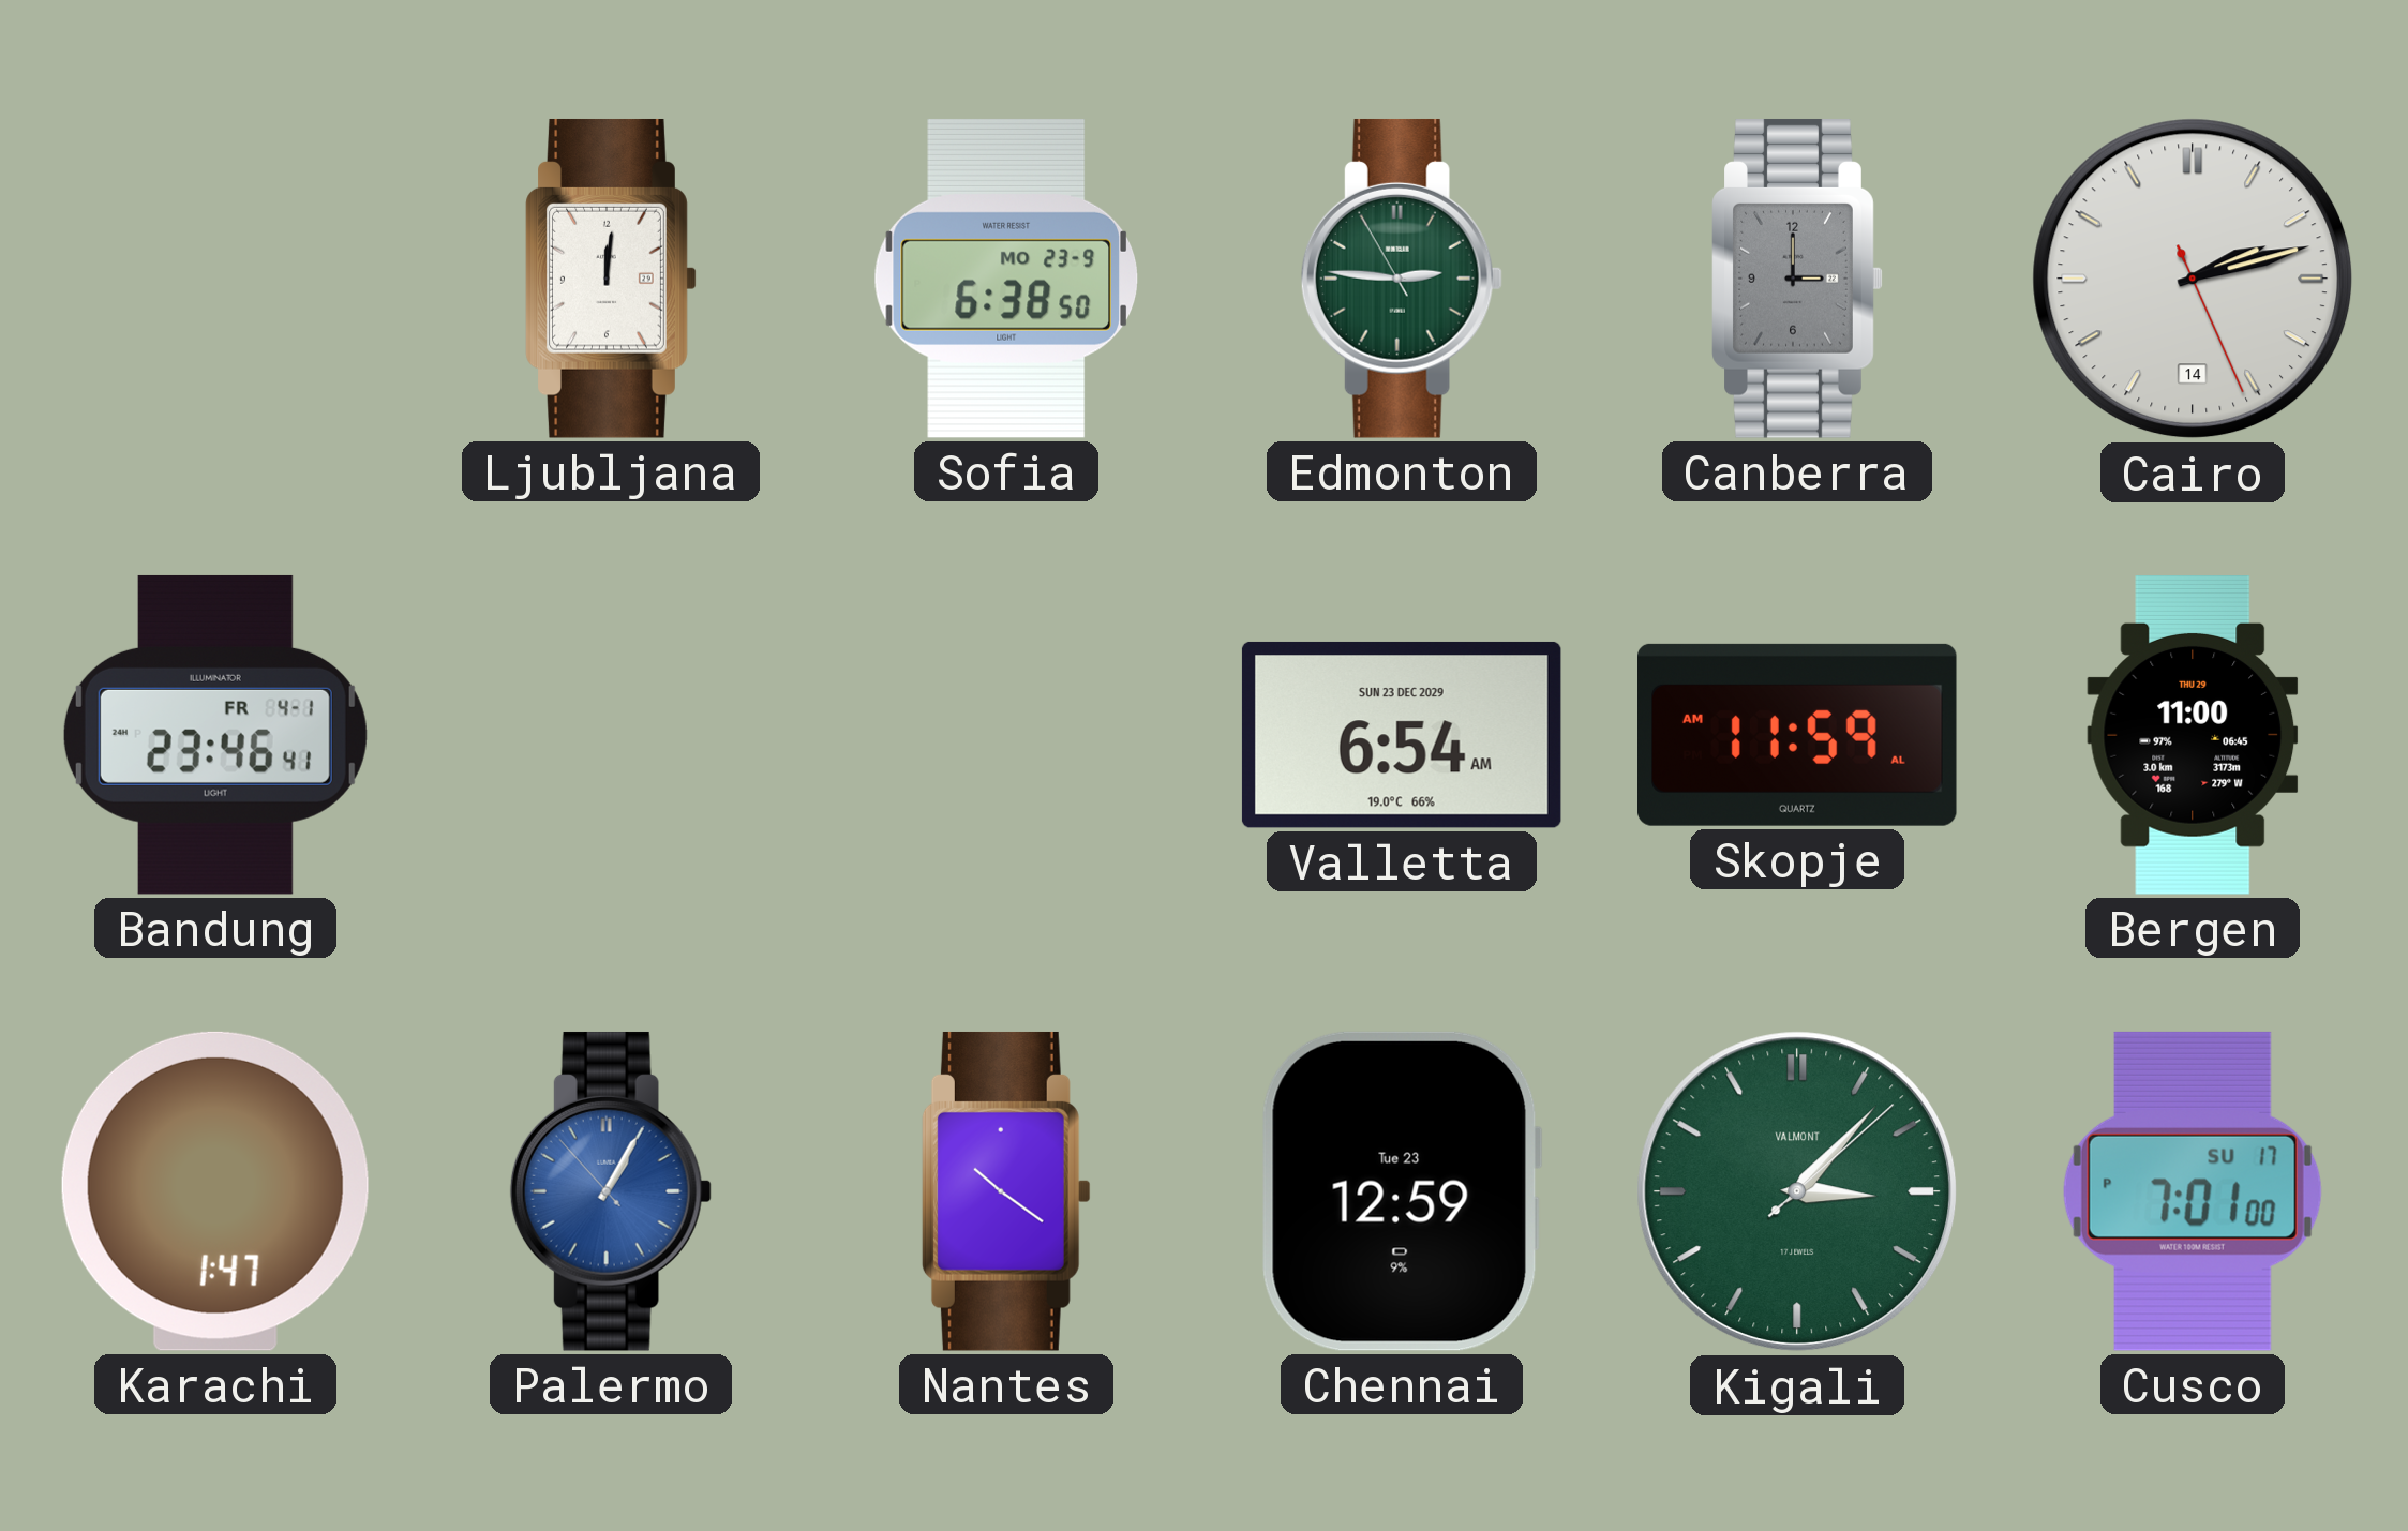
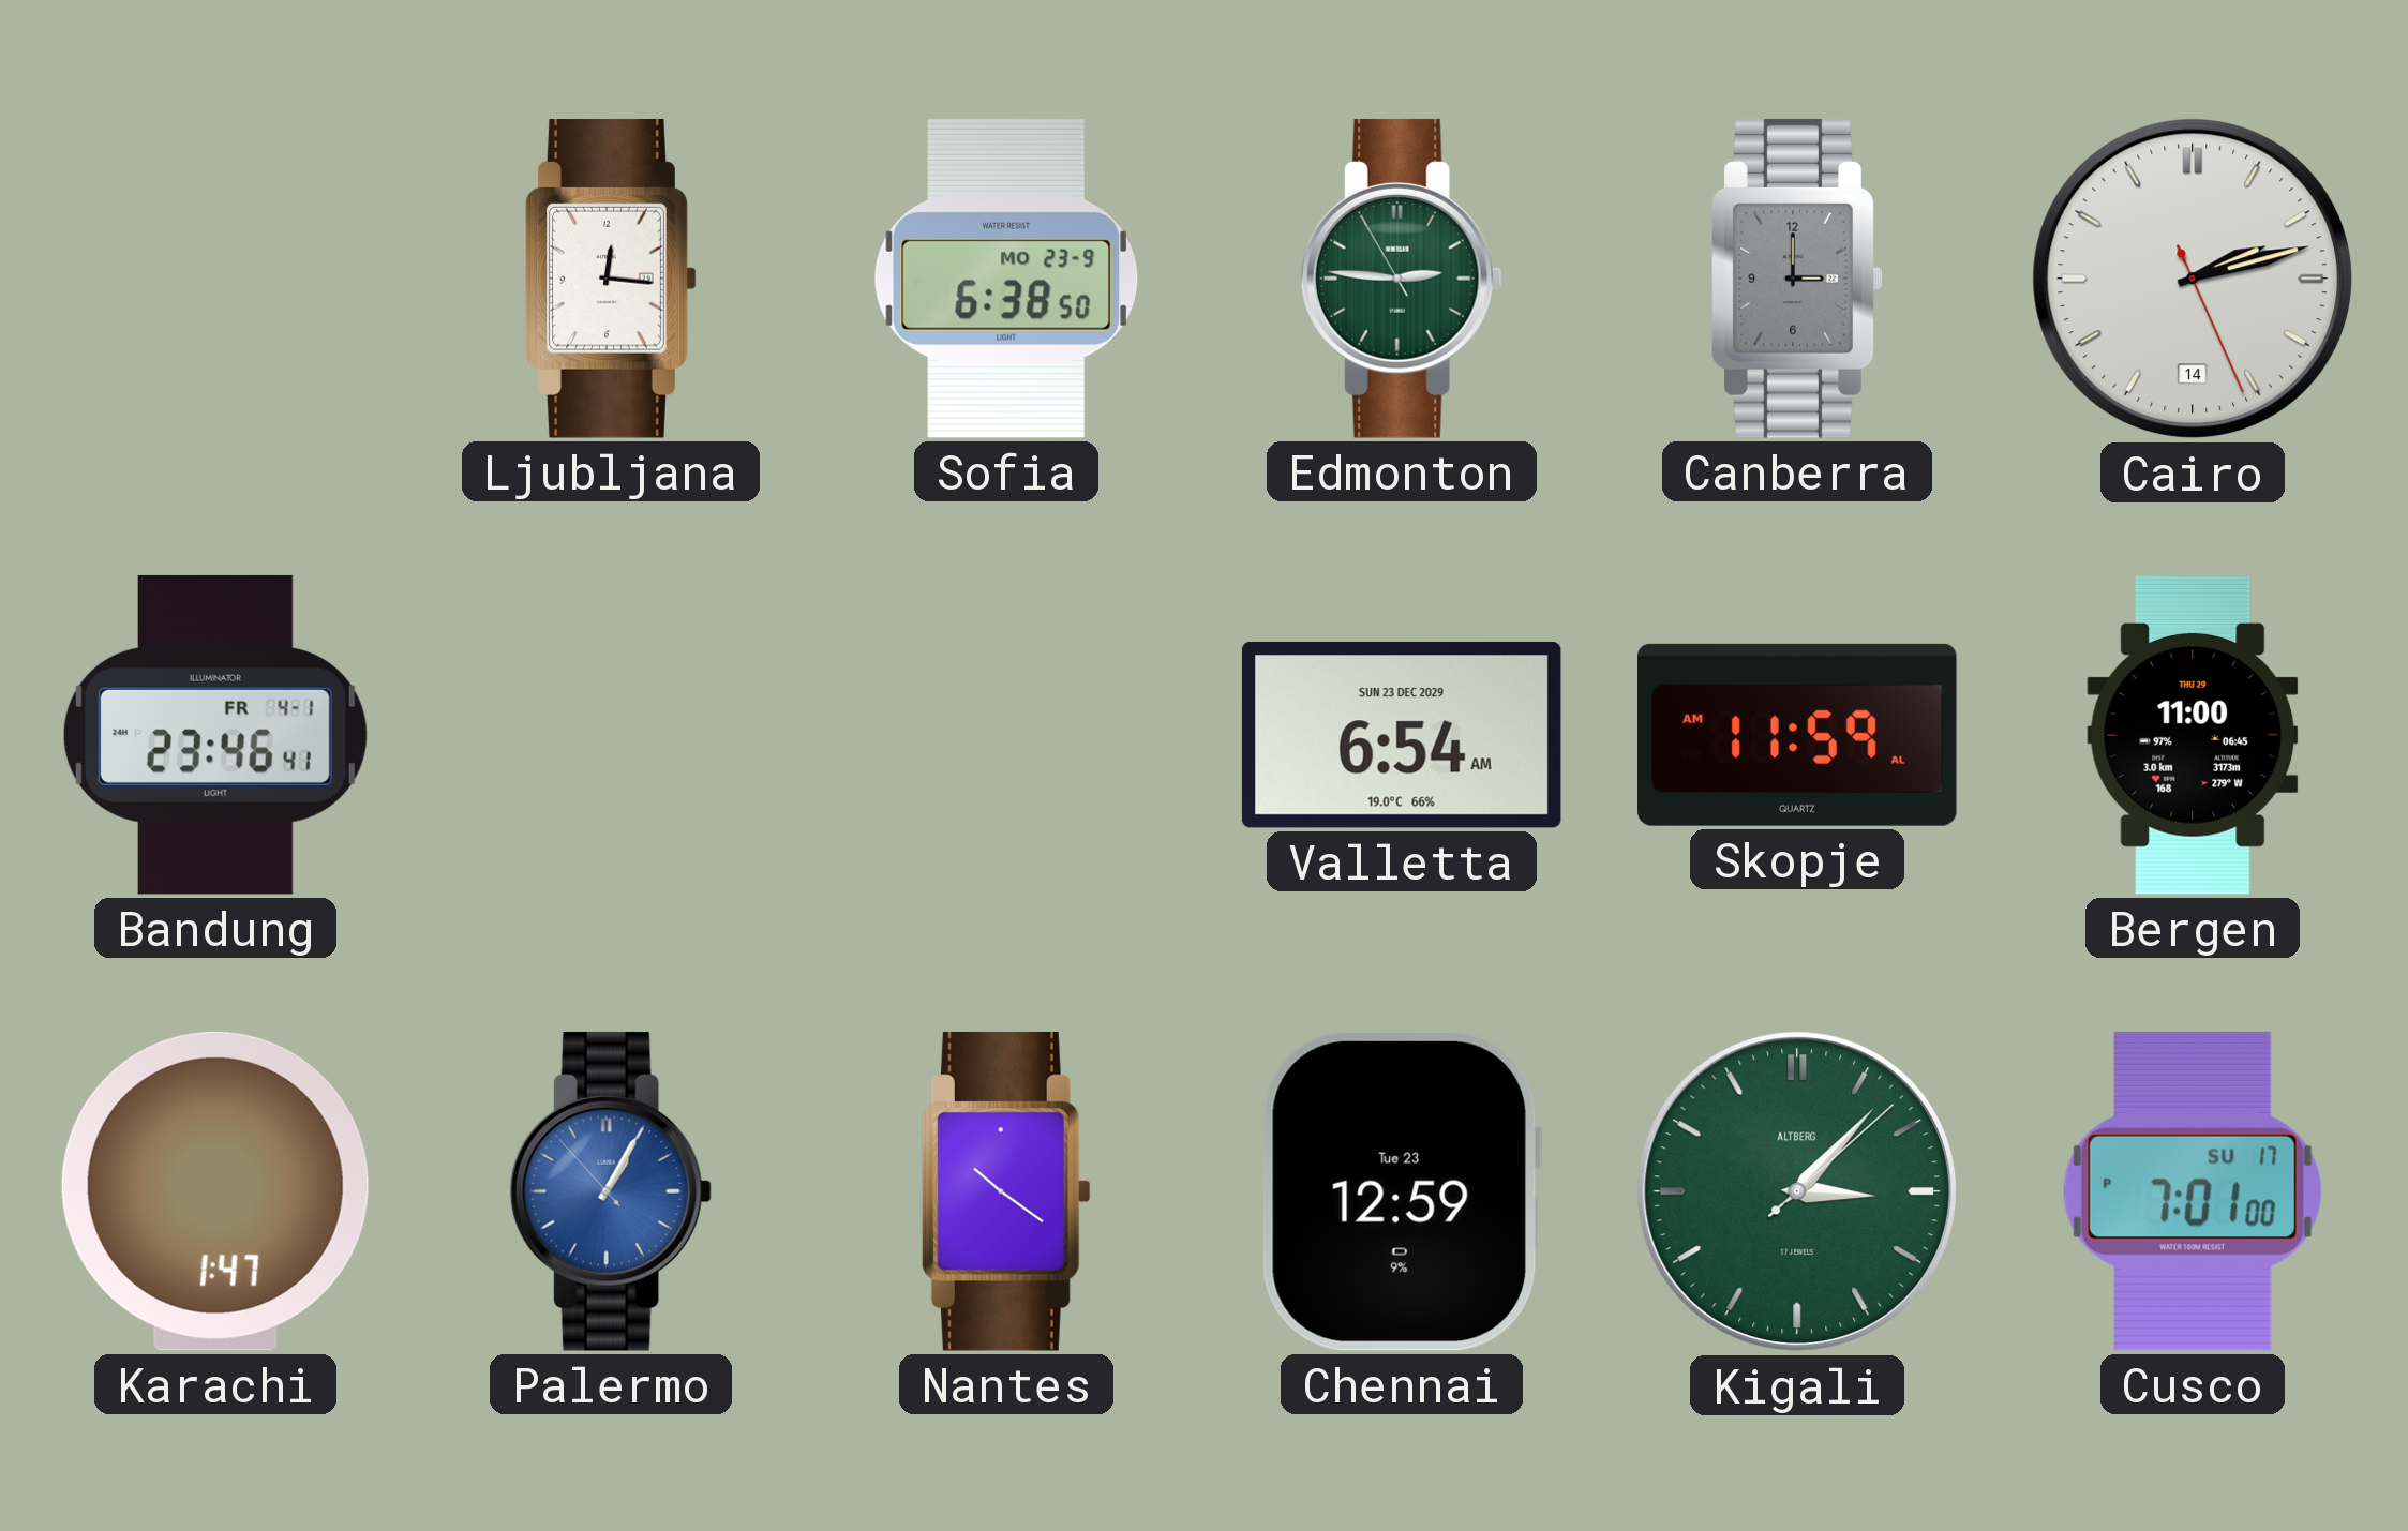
Ljubljana: 12:01 -> 12:16 (611, 279)
Kigali brand: VALMONT -> ALTBERG (1797, 1191)
